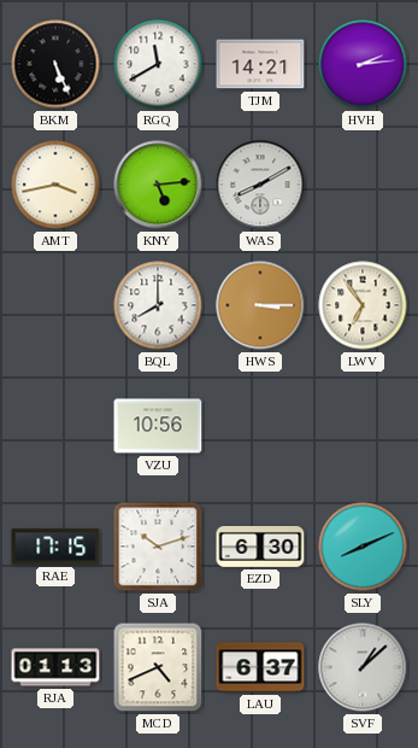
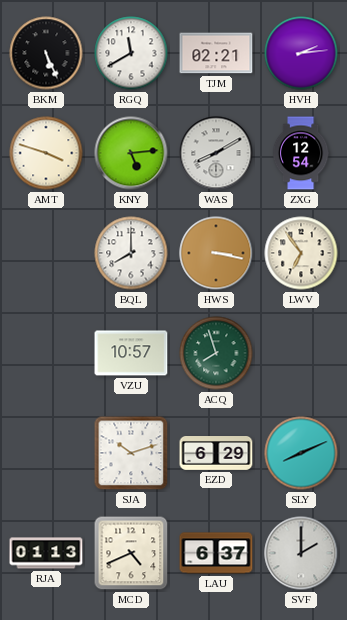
TJM: 14:21 -> 02:21 (216, 53)
AMT: 3:43 -> 3:48 (46, 153)
ZXG: none -> 12:54 (301, 153)
HWS: 3:15 -> 3:17 (216, 253)
VZU: 10:56 -> 10:57 (131, 353)
ACQ: none -> 7:57 (216, 353)
RAE: 17:15 -> none (55, 547)
EZD: 6:30 -> 6:29 (216, 454)
SVF: 1:08 -> 2:00 (301, 553)
